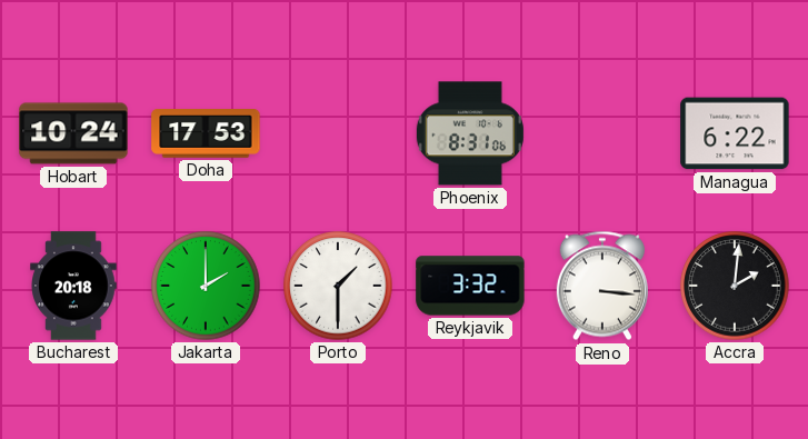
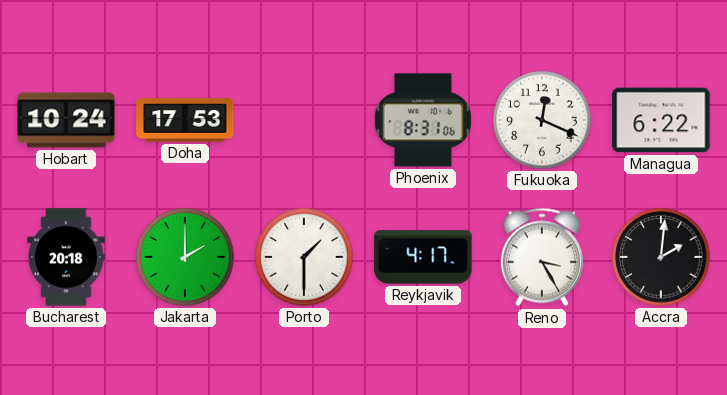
Fukuoka: none -> 12:19 (542, 120)
Reykjavik: 3:32 -> 4:17 (423, 257)
Reno: 3:16 -> 3:25 (542, 257)
